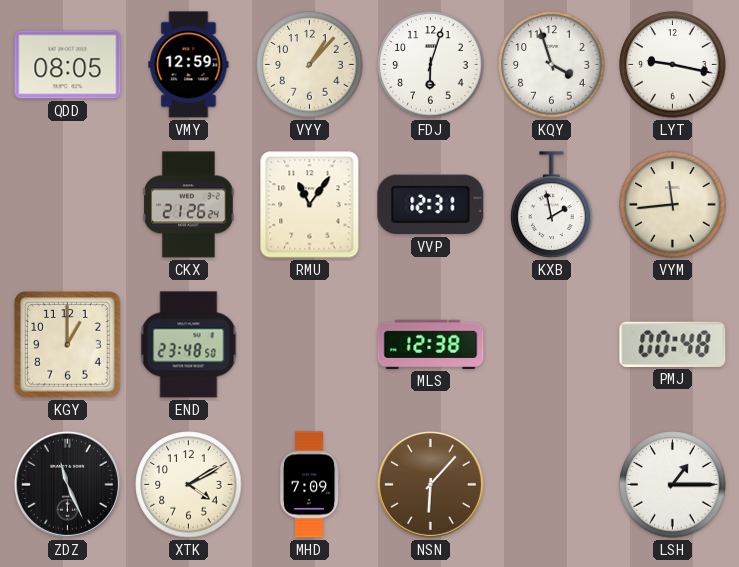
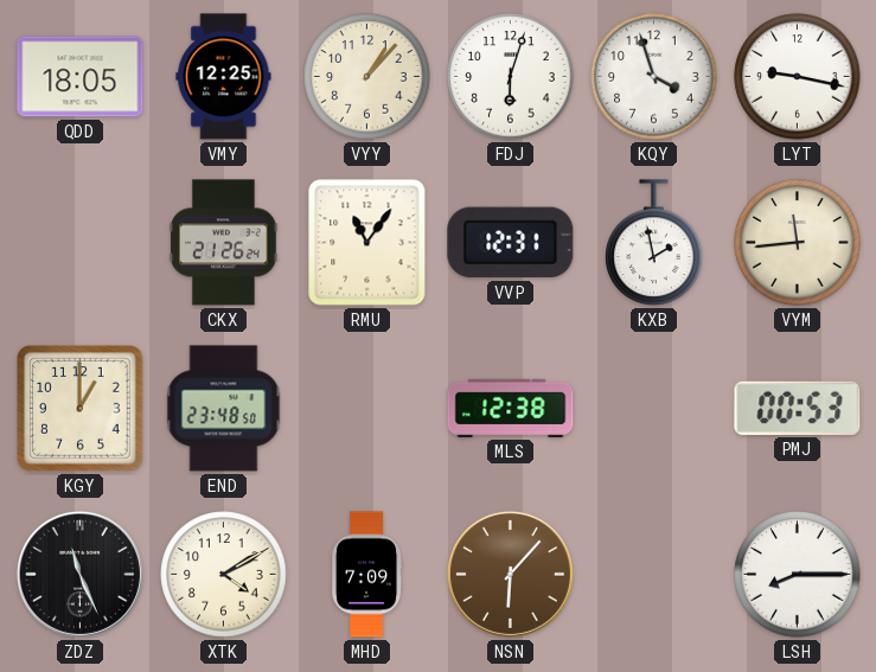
QDD: 08:05 -> 18:05 (81, 77)
VMY: 12:59 -> 12:25 (224, 77)
PMJ: 00:48 -> 00:53 (798, 408)
LSH: 1:15 -> 8:15 (798, 575)
